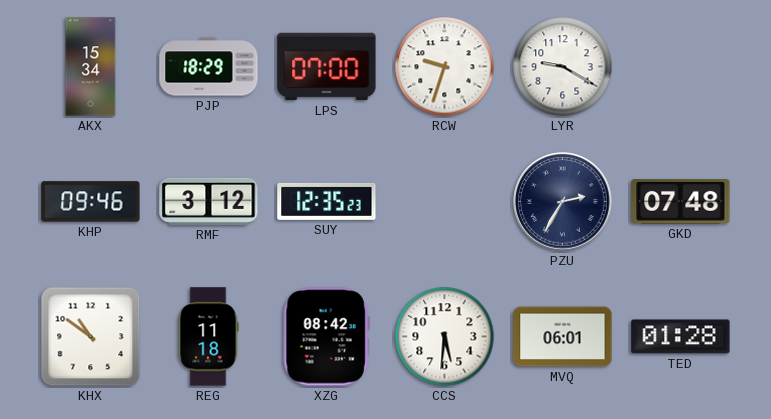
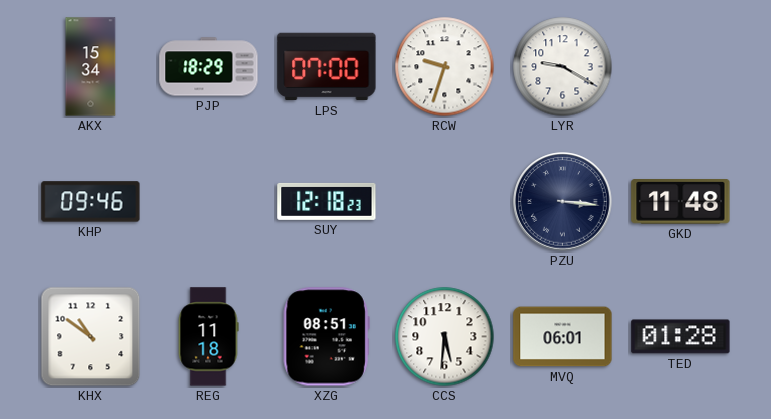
RMF: 3:12 -> none (209, 201)
SUY: 12:35 -> 12:18 (327, 201)
PZU: 2:35 -> 3:16 (563, 202)
GKD: 07:48 -> 11:48 (681, 202)
XZG: 08:42 -> 08:51 (326, 337)
